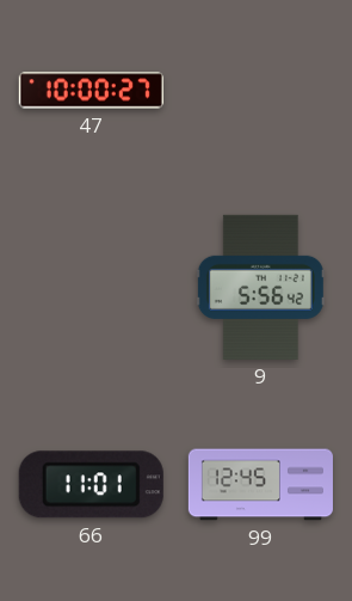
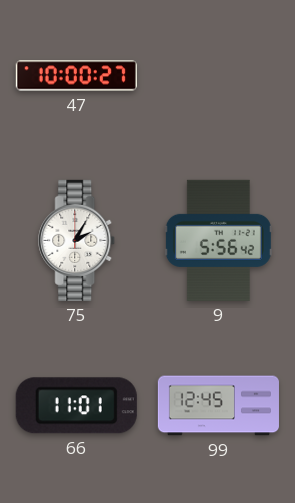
75: none -> 2:05 (77, 240)
